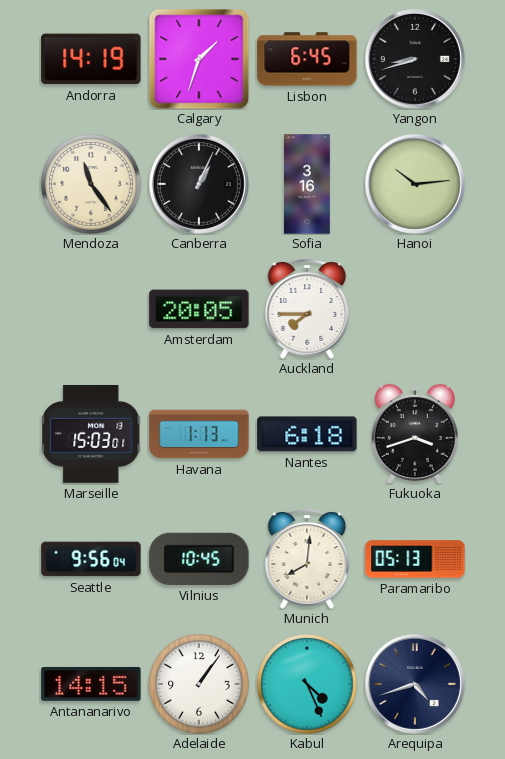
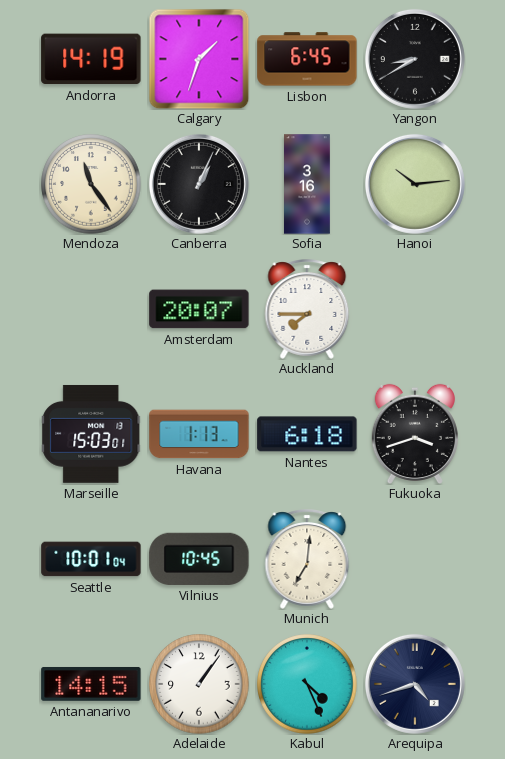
Yangon: 8:42 -> 8:40 (415, 59)
Amsterdam: 20:05 -> 20:07 (199, 309)
Seattle: 9:56 -> 10:01 (91, 559)
Munich: 8:01 -> 7:01 (307, 559)
Paramaribo: 05:13 -> none (415, 559)
